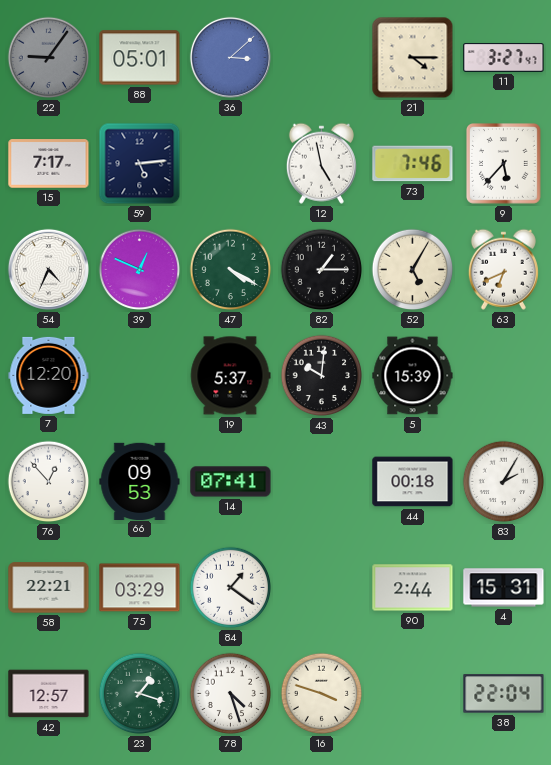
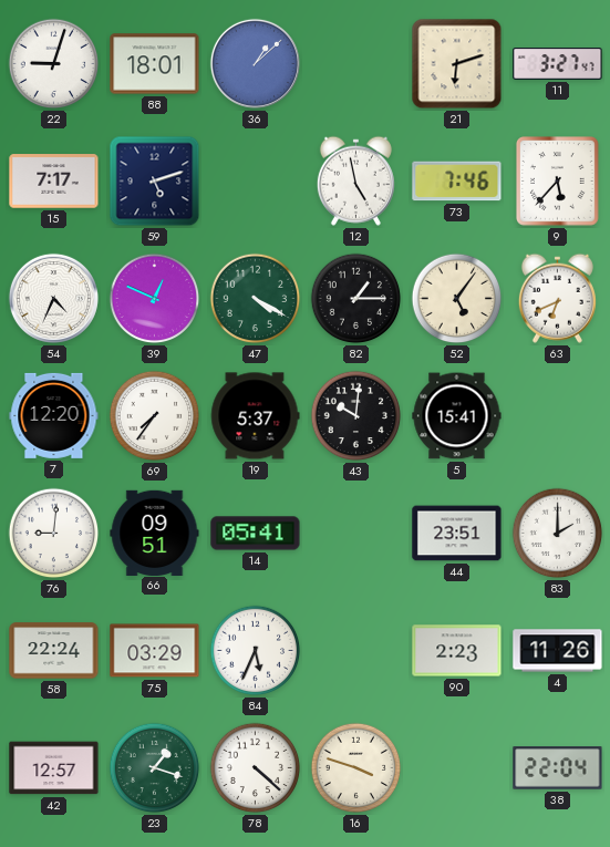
22: 9:06 -> 9:03 (54, 64)
22 dial: grey -> white (54, 64)
88: 05:01 -> 18:01 (155, 64)
36: 3:08 -> 1:08 (255, 63)
21: 4:15 -> 6:12 (457, 64)
59: 5:14 -> 5:12 (155, 182)
52: 5:05 -> 5:06 (457, 299)
69: none -> 7:36 (155, 416)
5: 15:39 -> 15:41 (457, 416)
76: 12:53 -> 9:01 (54, 534)
66: 09:53 -> 09:51 (155, 533)
14: 07:41 -> 05:41 (256, 534)
44: 00:18 -> 23:51 (457, 534)
83: 2:05 -> 2:00 (558, 534)
58: 22:21 -> 22:24 (54, 651)
84: 1:21 -> 5:34 (256, 651)
90: 2:44 -> 2:23 (457, 651)
4: 15:31 -> 11:26 (558, 651)
78: 4:27 -> 4:22 (256, 768)
